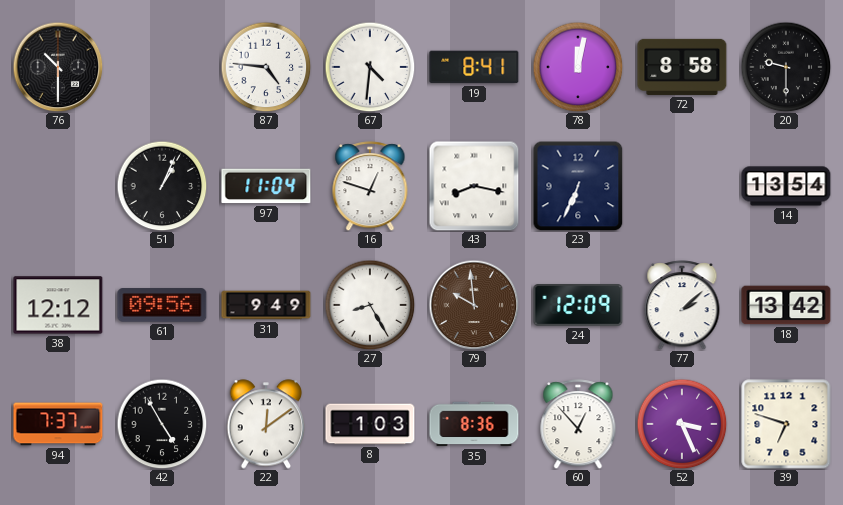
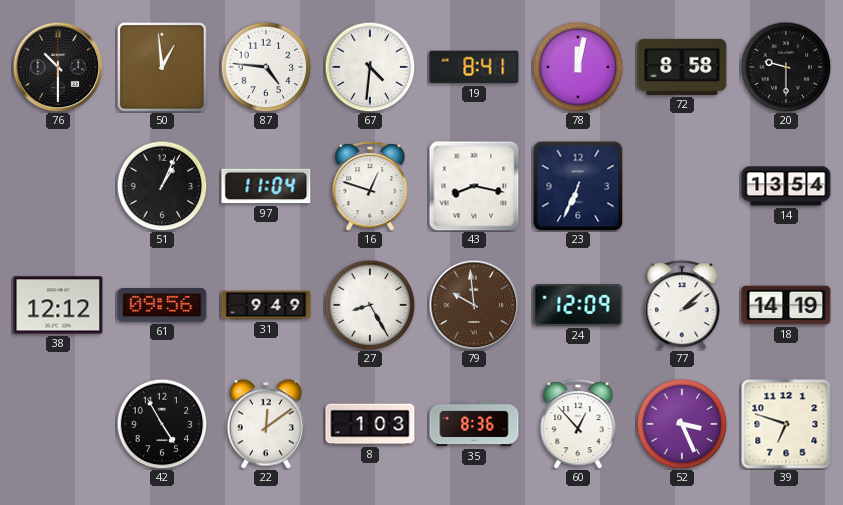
50: none -> 12:59 (162, 67)
18: 13:42 -> 14:19 (786, 305)
94: 7:37 -> none (58, 424)
